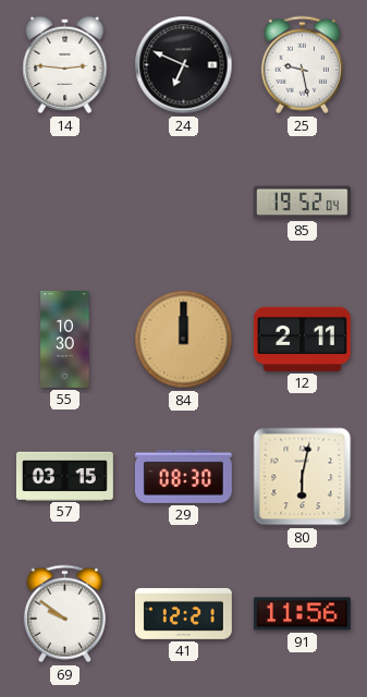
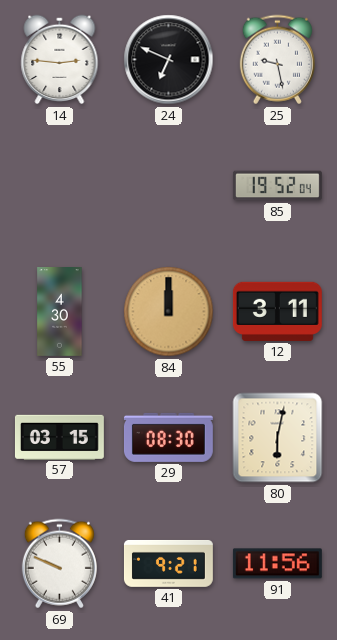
55: 10:30 -> 4:30 (60, 312)
12: 2:11 -> 3:11 (277, 311)
69: 9:51 -> 9:49 (59, 564)
41: 12:21 -> 9:21 (168, 563)
